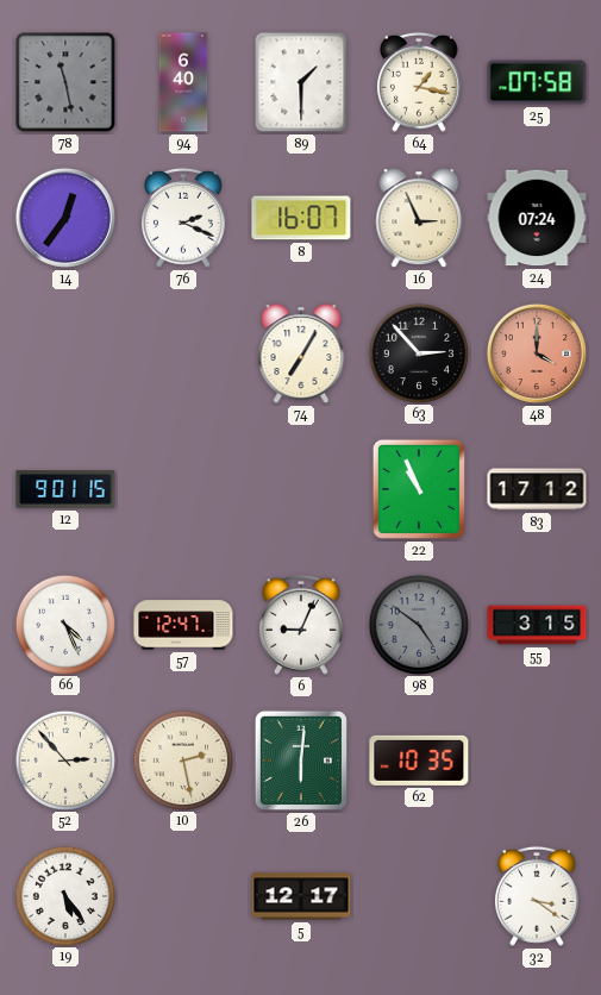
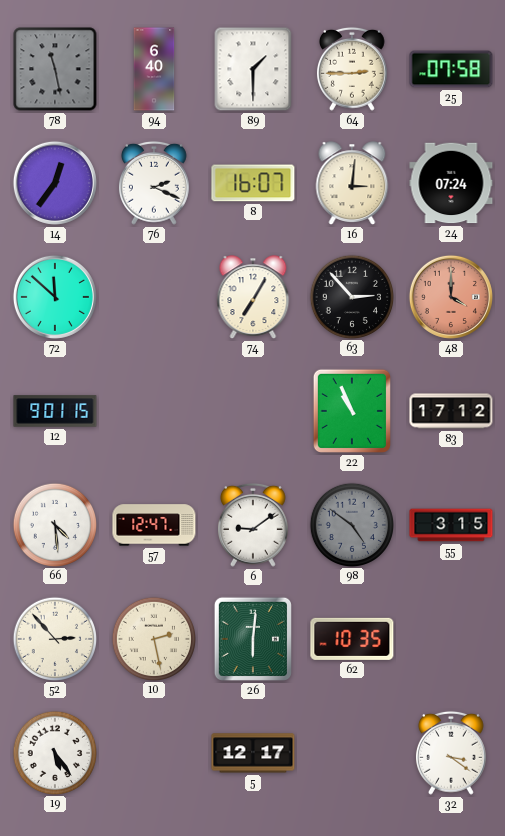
64: 1:17 -> 2:45 (352, 69)
16: 2:56 -> 3:01 (352, 183)
72: none -> 11:52 (55, 297)
66: 4:26 -> 4:29 (54, 524)
6: 9:04 -> 9:09 (253, 525)
